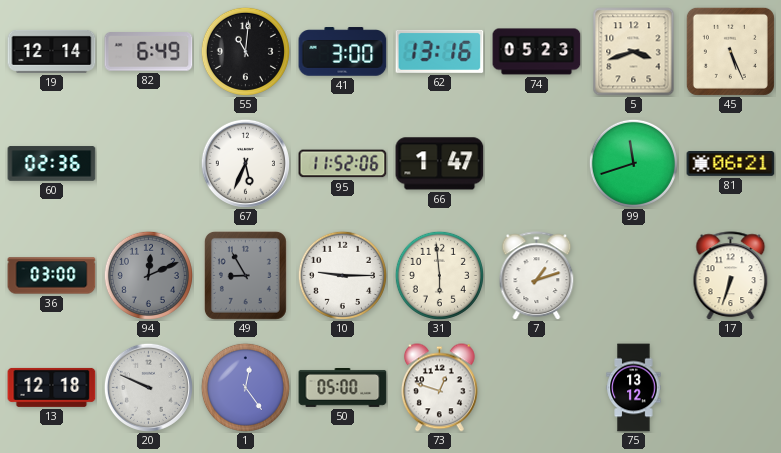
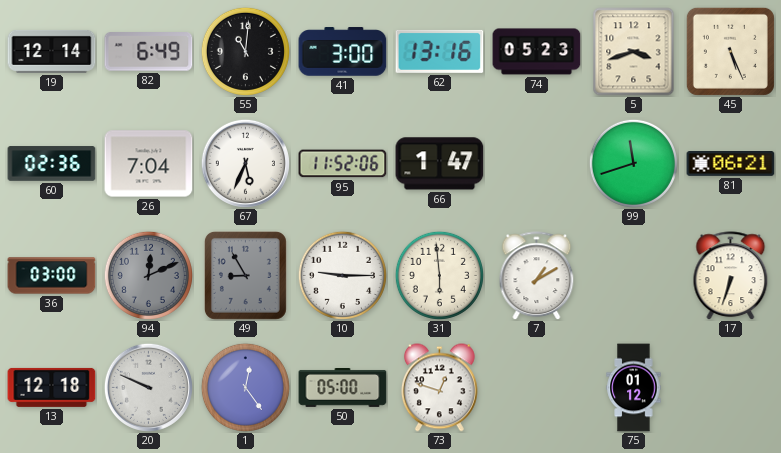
26: none -> 7:04 (149, 164)
7: 1:12 -> 1:10 (537, 276)
75: 13:12 -> 01:12 (634, 388)
